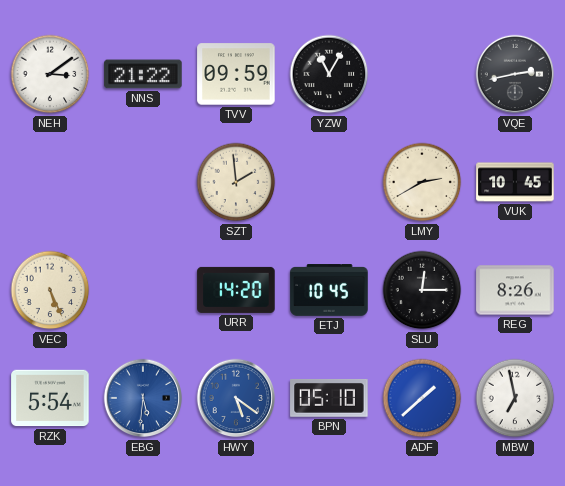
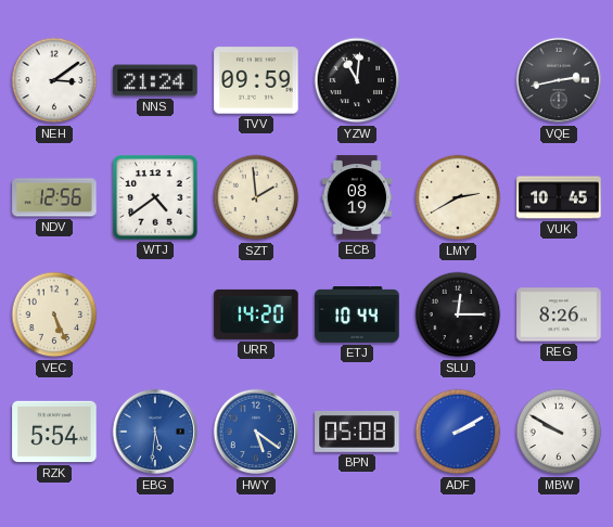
NNS: 21:22 -> 21:24 (155, 80)
YZW: 11:05 -> 11:01 (357, 80)
NDV: none -> 12:56 (54, 197)
WTJ: none -> 4:39 (155, 197)
ECB: none -> 08:19 (357, 197)
ETJ: 10:45 -> 10:44 (357, 314)
BPN: 05:10 -> 05:08 (357, 433)
ADF: 1:38 -> 2:10 (458, 432)
MBW: 6:58 -> 9:50 (559, 432)
